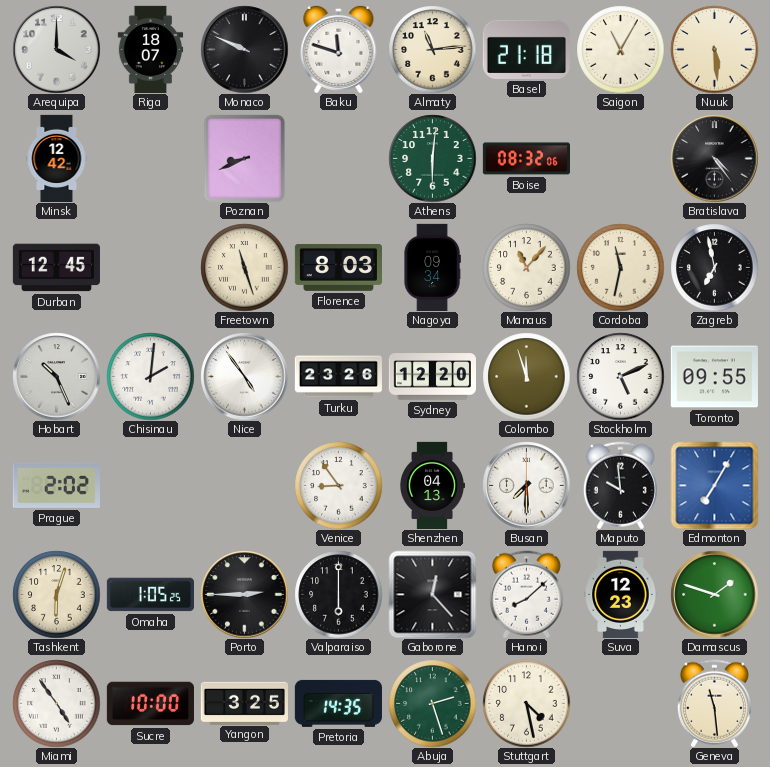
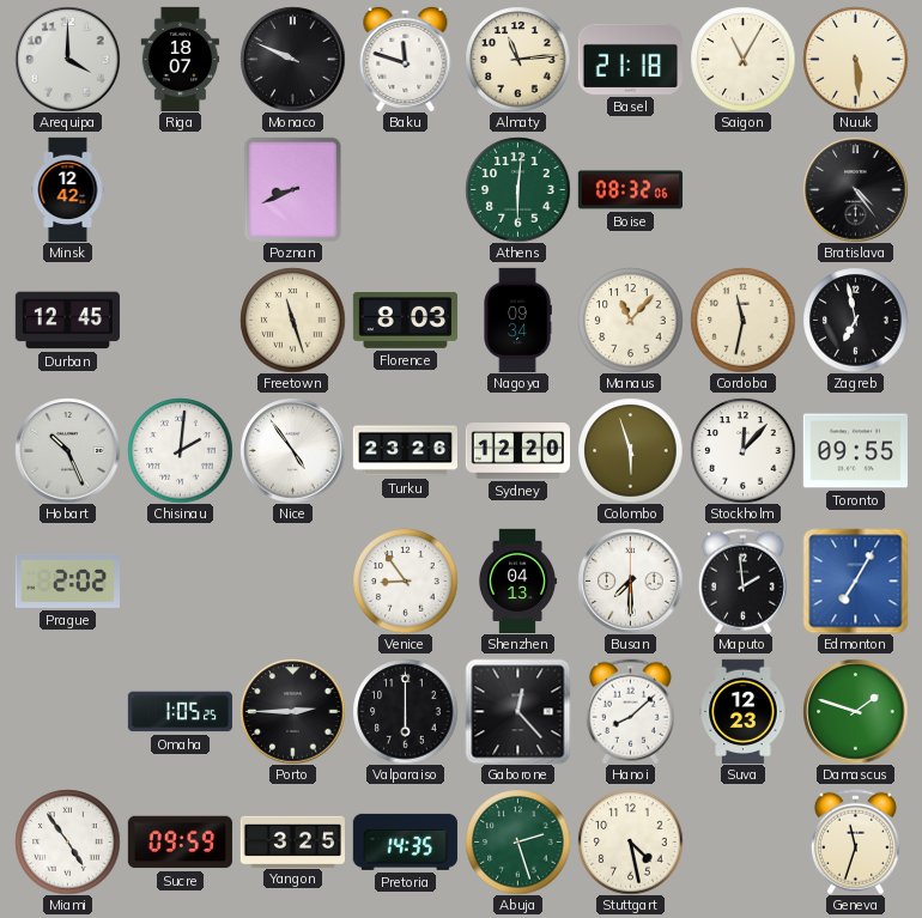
Colombo: 11:57 -> 5:57 (630, 450)
Stockholm: 5:11 -> 12:07 (742, 450)
Maputo: 9:59 -> 1:59 (742, 580)
Tashkent: 6:03 -> none (56, 594)
Sucre: 10:00 -> 09:59 (180, 843)
Geneva: 11:29 -> 11:33 (855, 841)
